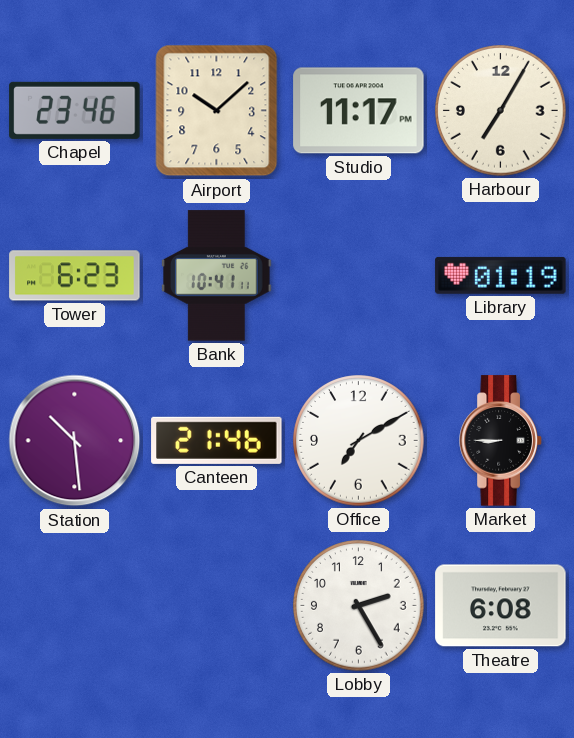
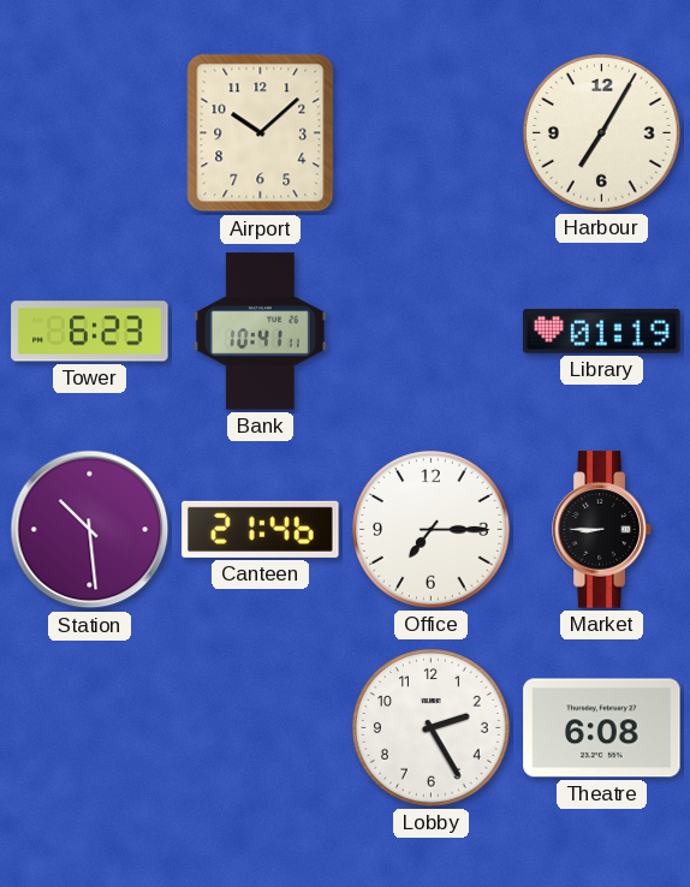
Chapel: 23:46 -> none (75, 110)
Studio: 11:17 -> none (359, 111)
Office: 7:10 -> 7:15 (432, 530)
